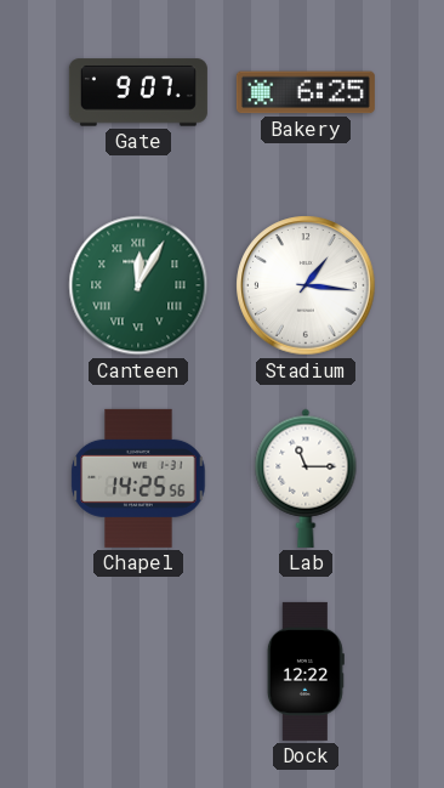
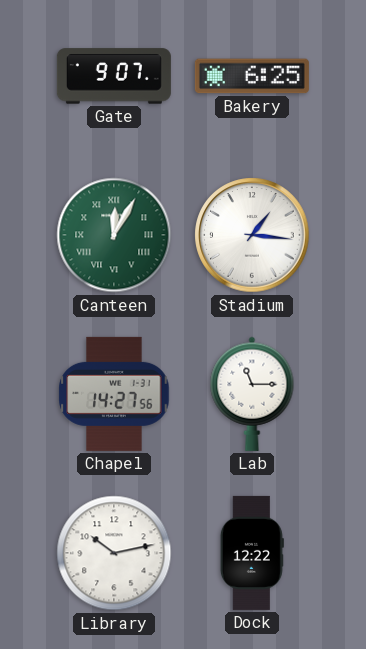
Chapel: 14:25 -> 14:27 (114, 394)
Library: none -> 10:13 (114, 553)
